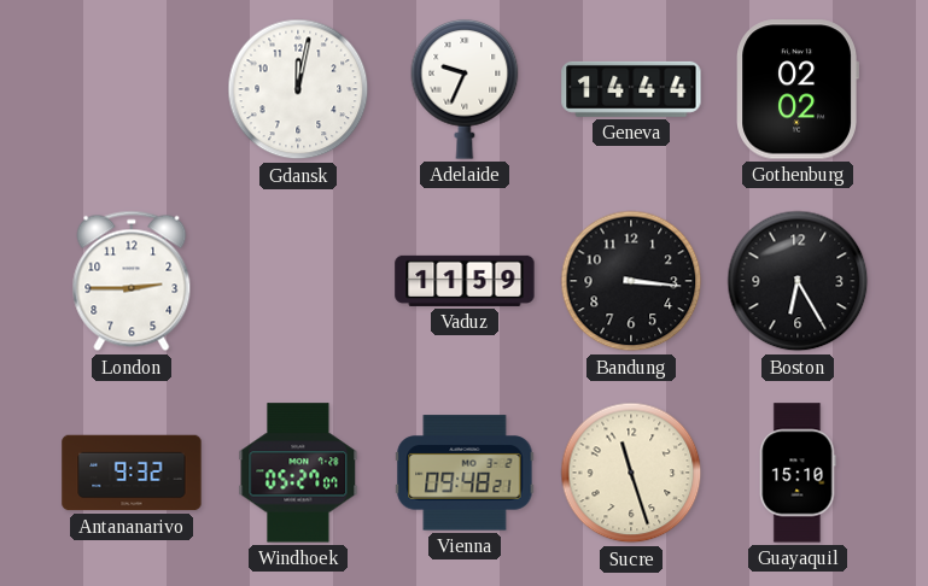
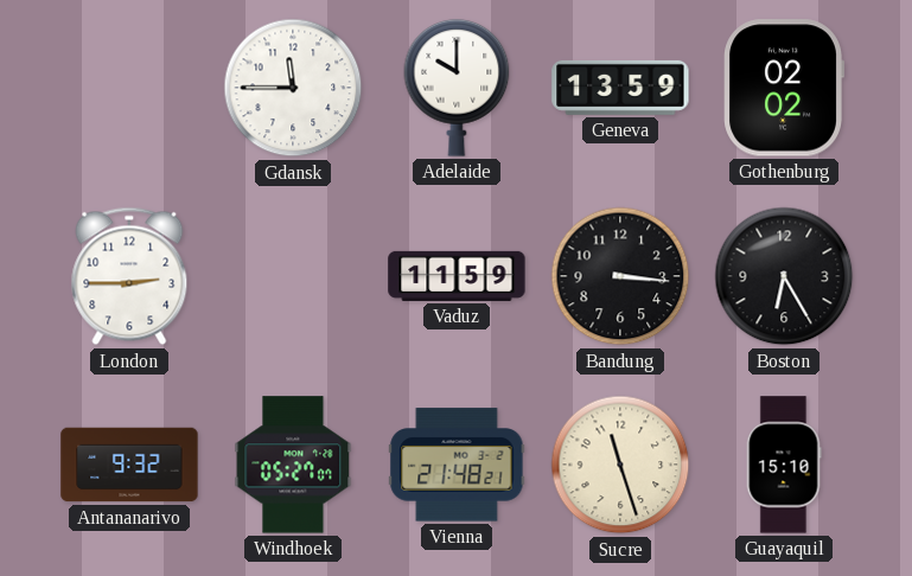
Gdansk: 12:02 -> 11:45 (293, 88)
Adelaide: 9:34 -> 10:00 (457, 88)
Geneva: 14:44 -> 13:59 (620, 88)
Vienna: 09:48 -> 21:48 (457, 465)
